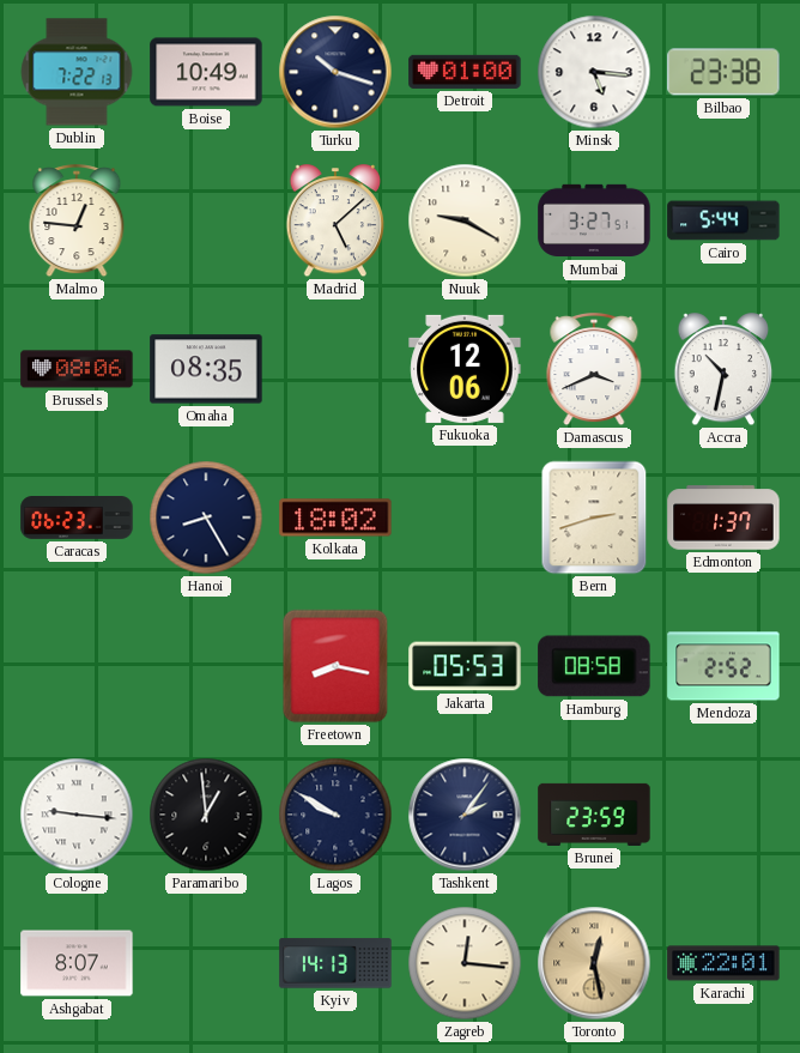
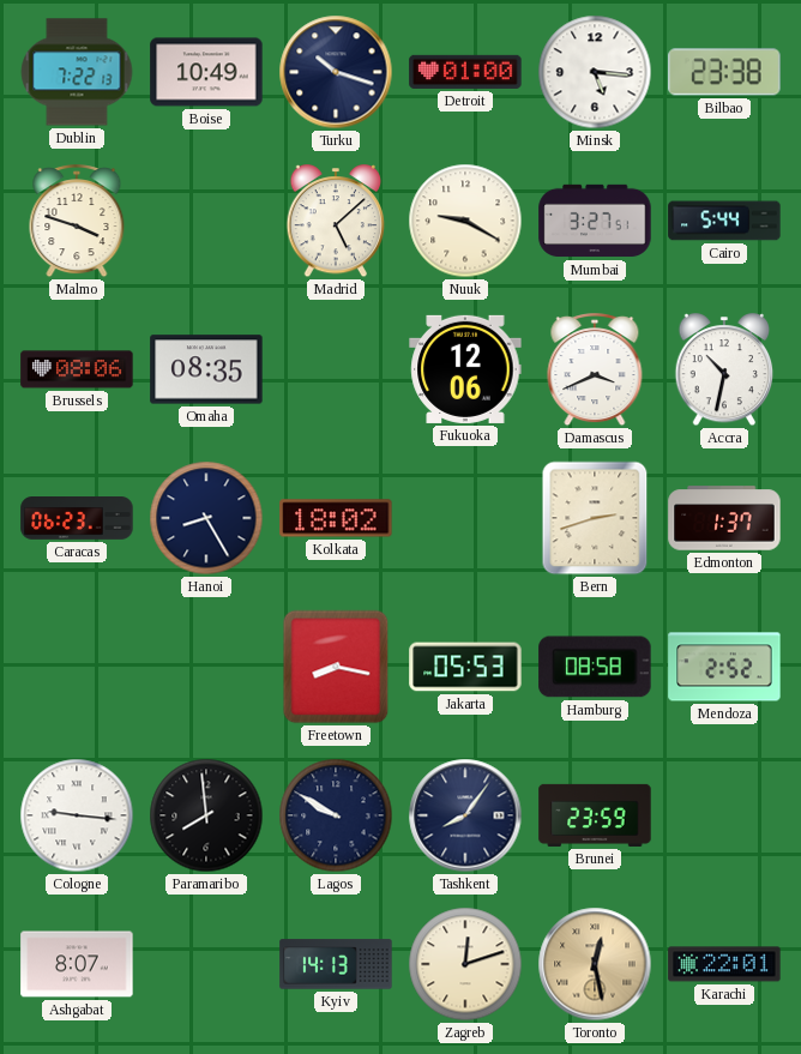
Malmo: 12:46 -> 3:48 (77, 222)
Paramaribo: 12:59 -> 7:59 (206, 815)
Tashkent: 2:06 -> 8:06 (465, 815)
Zagreb: 12:16 -> 12:12 (465, 964)
